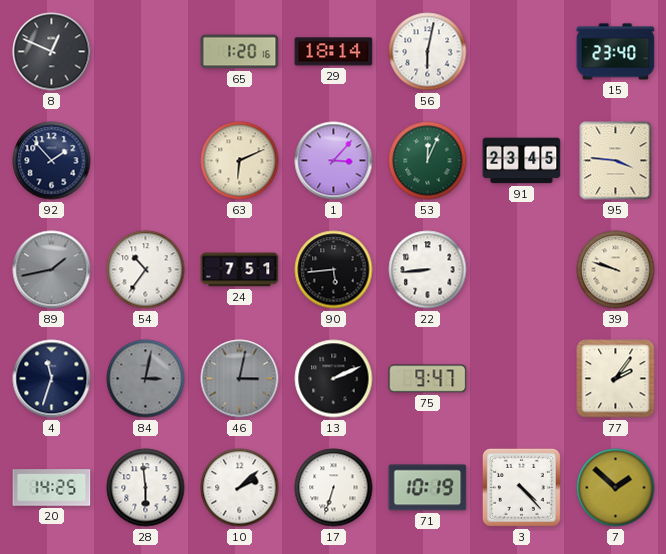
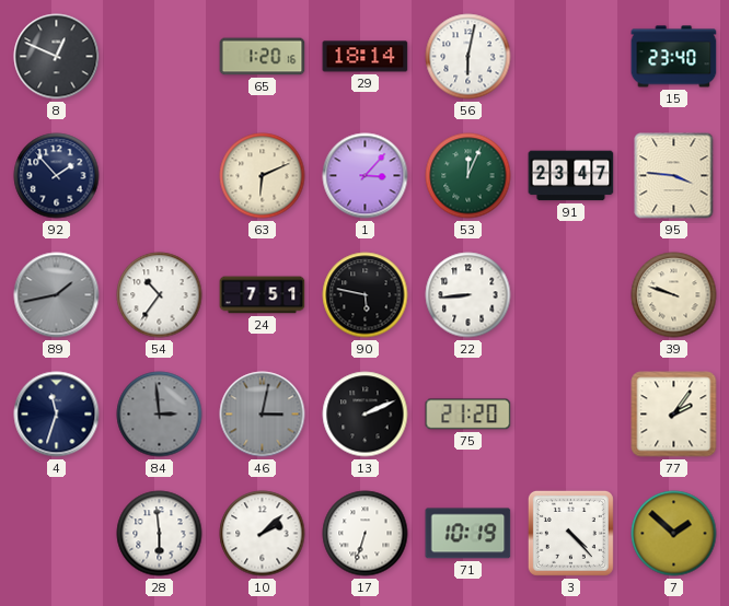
91: 23:45 -> 23:47 (571, 176)
90: 5:44 -> 5:47 (366, 295)
84: 3:02 -> 2:59 (160, 415)
75: 9:47 -> 21:20 (468, 415)
20: 14:25 -> none (52, 488)
